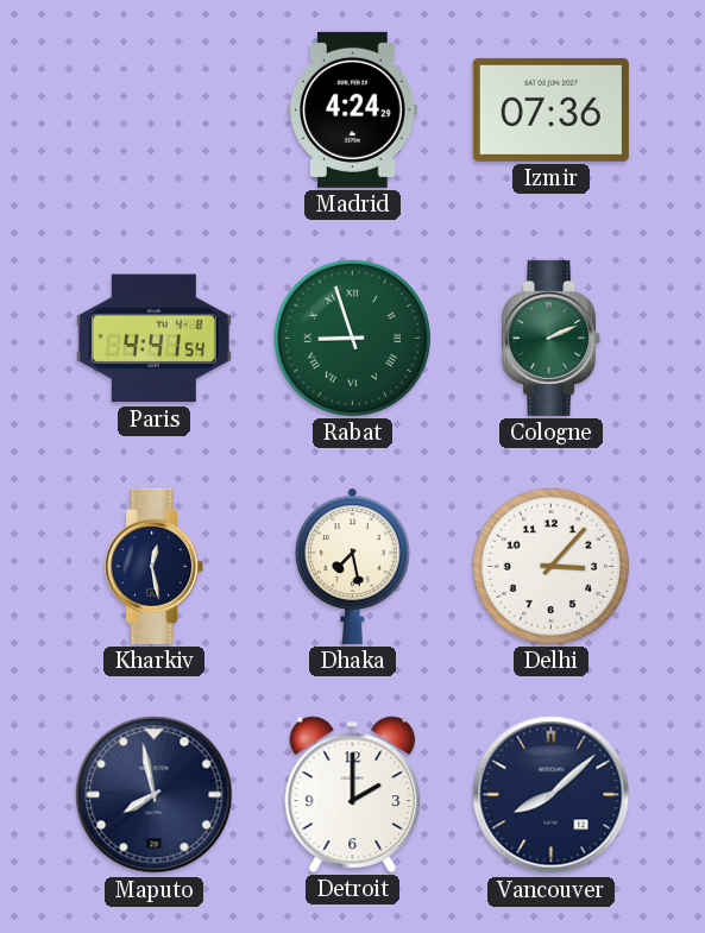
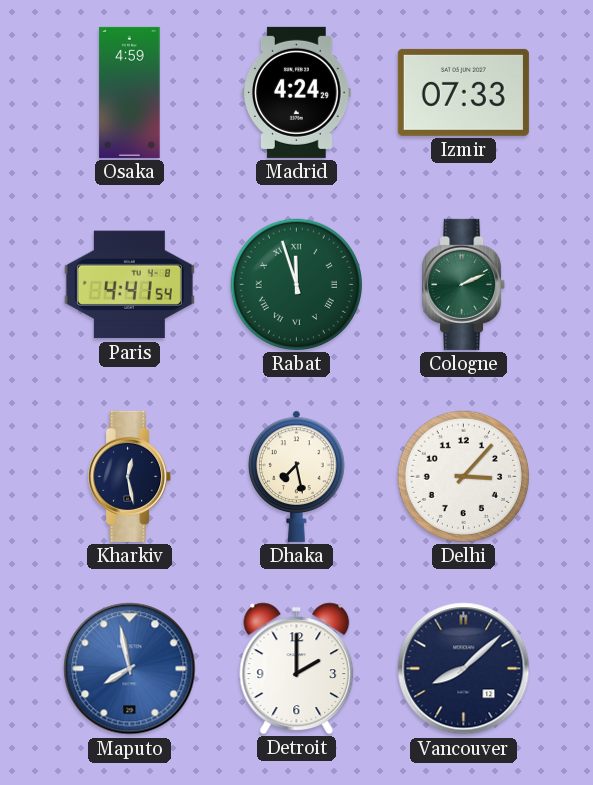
Osaka: none -> 4:59 (130, 92)
Izmir: 07:36 -> 07:33 (463, 92)
Rabat: 8:57 -> 11:57 (296, 284)
Maputo dial: navy -> blue (130, 669)
